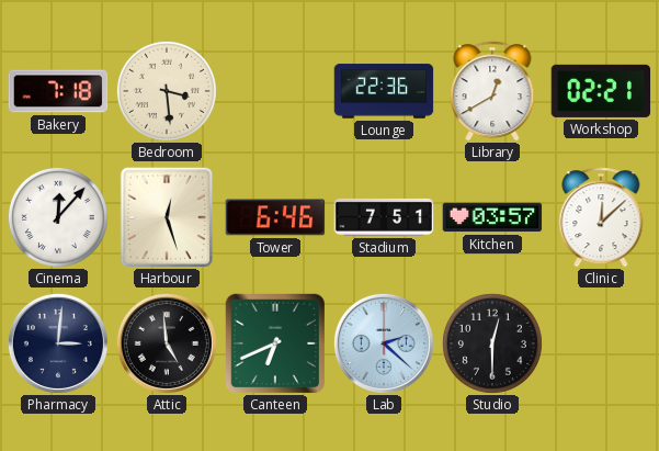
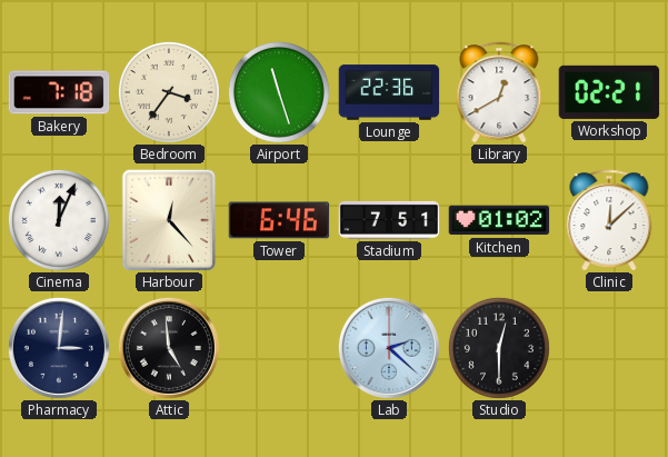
Bedroom: 3:29 -> 3:36 (169, 92)
Airport: none -> 11:27 (279, 92)
Cinema: 12:07 -> 12:04 (59, 220)
Harbour: 12:27 -> 12:23 (169, 220)
Kitchen: 03:57 -> 01:02 (499, 220)
Canteen: 6:41 -> none (275, 343)
